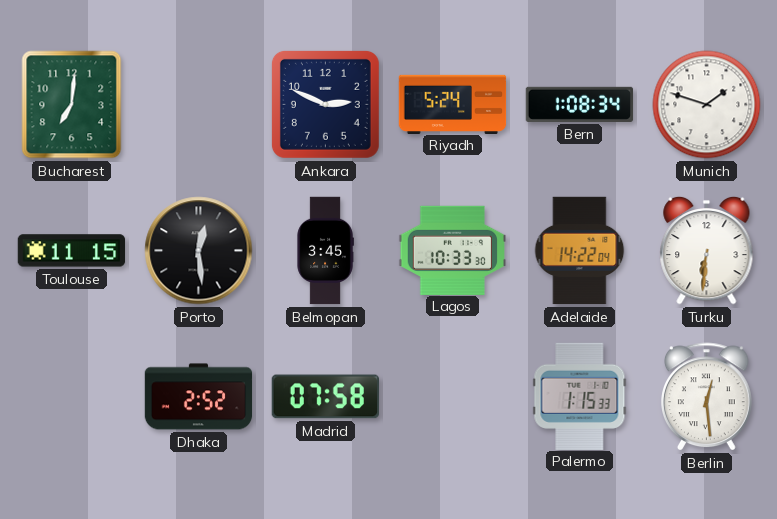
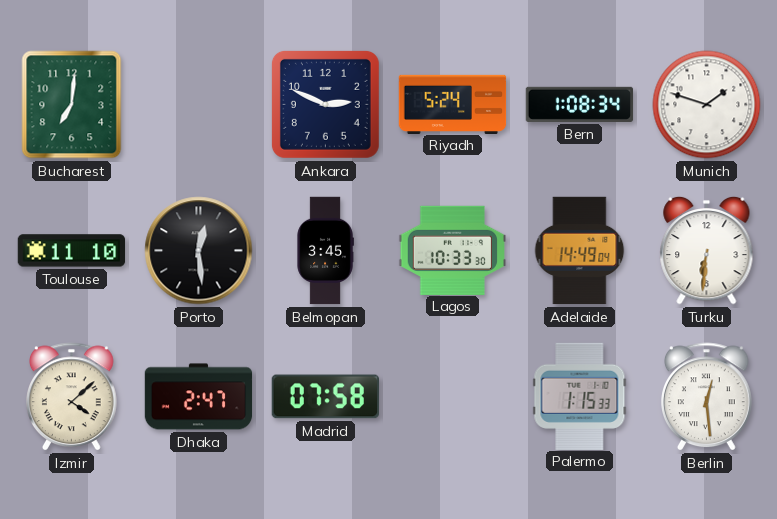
Toulouse: 11:15 -> 11:10 (72, 251)
Adelaide: 14:22 -> 14:49 (580, 251)
Izmir: none -> 4:08 (72, 397)
Dhaka: 2:52 -> 2:47 (199, 397)
